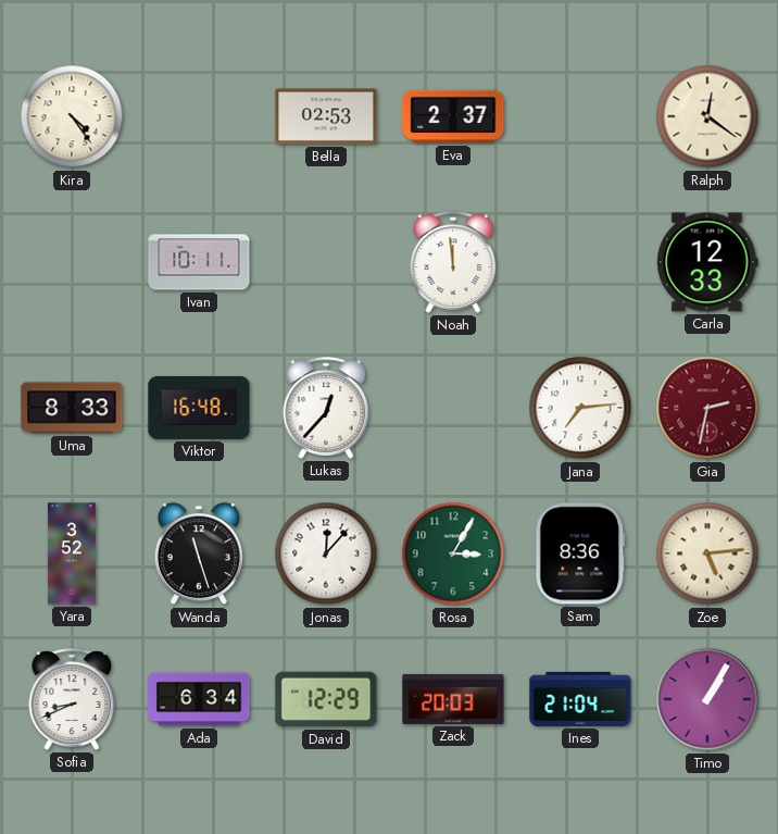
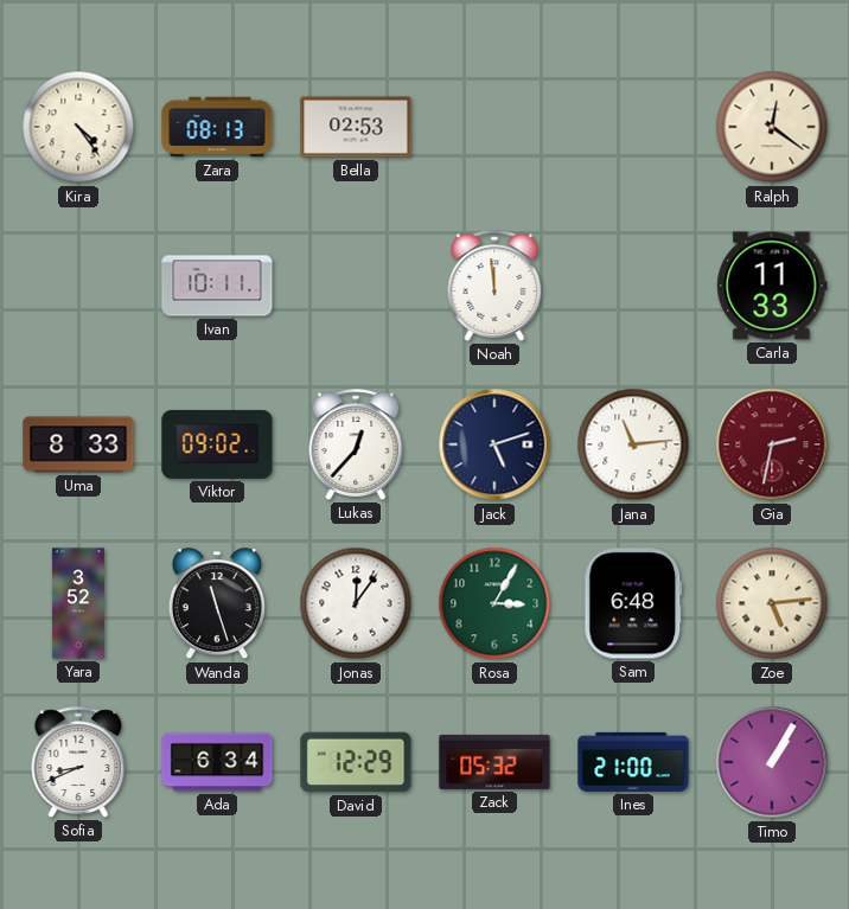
Zara: none -> 08:13 (217, 127)
Eva: 2:37 -> none (453, 116)
Carla: 12:33 -> 11:33 (772, 286)
Viktor: 16:48 -> 09:02 (217, 444)
Jack: none -> 5:12 (494, 444)
Jana: 7:14 -> 11:14 (633, 444)
Jonas: 12:07 -> 12:06 (356, 603)
Sam: 8:36 -> 6:48 (633, 603)
Zack: 20:03 -> 05:32 (494, 762)
Ines: 21:04 -> 21:00 (633, 762)
